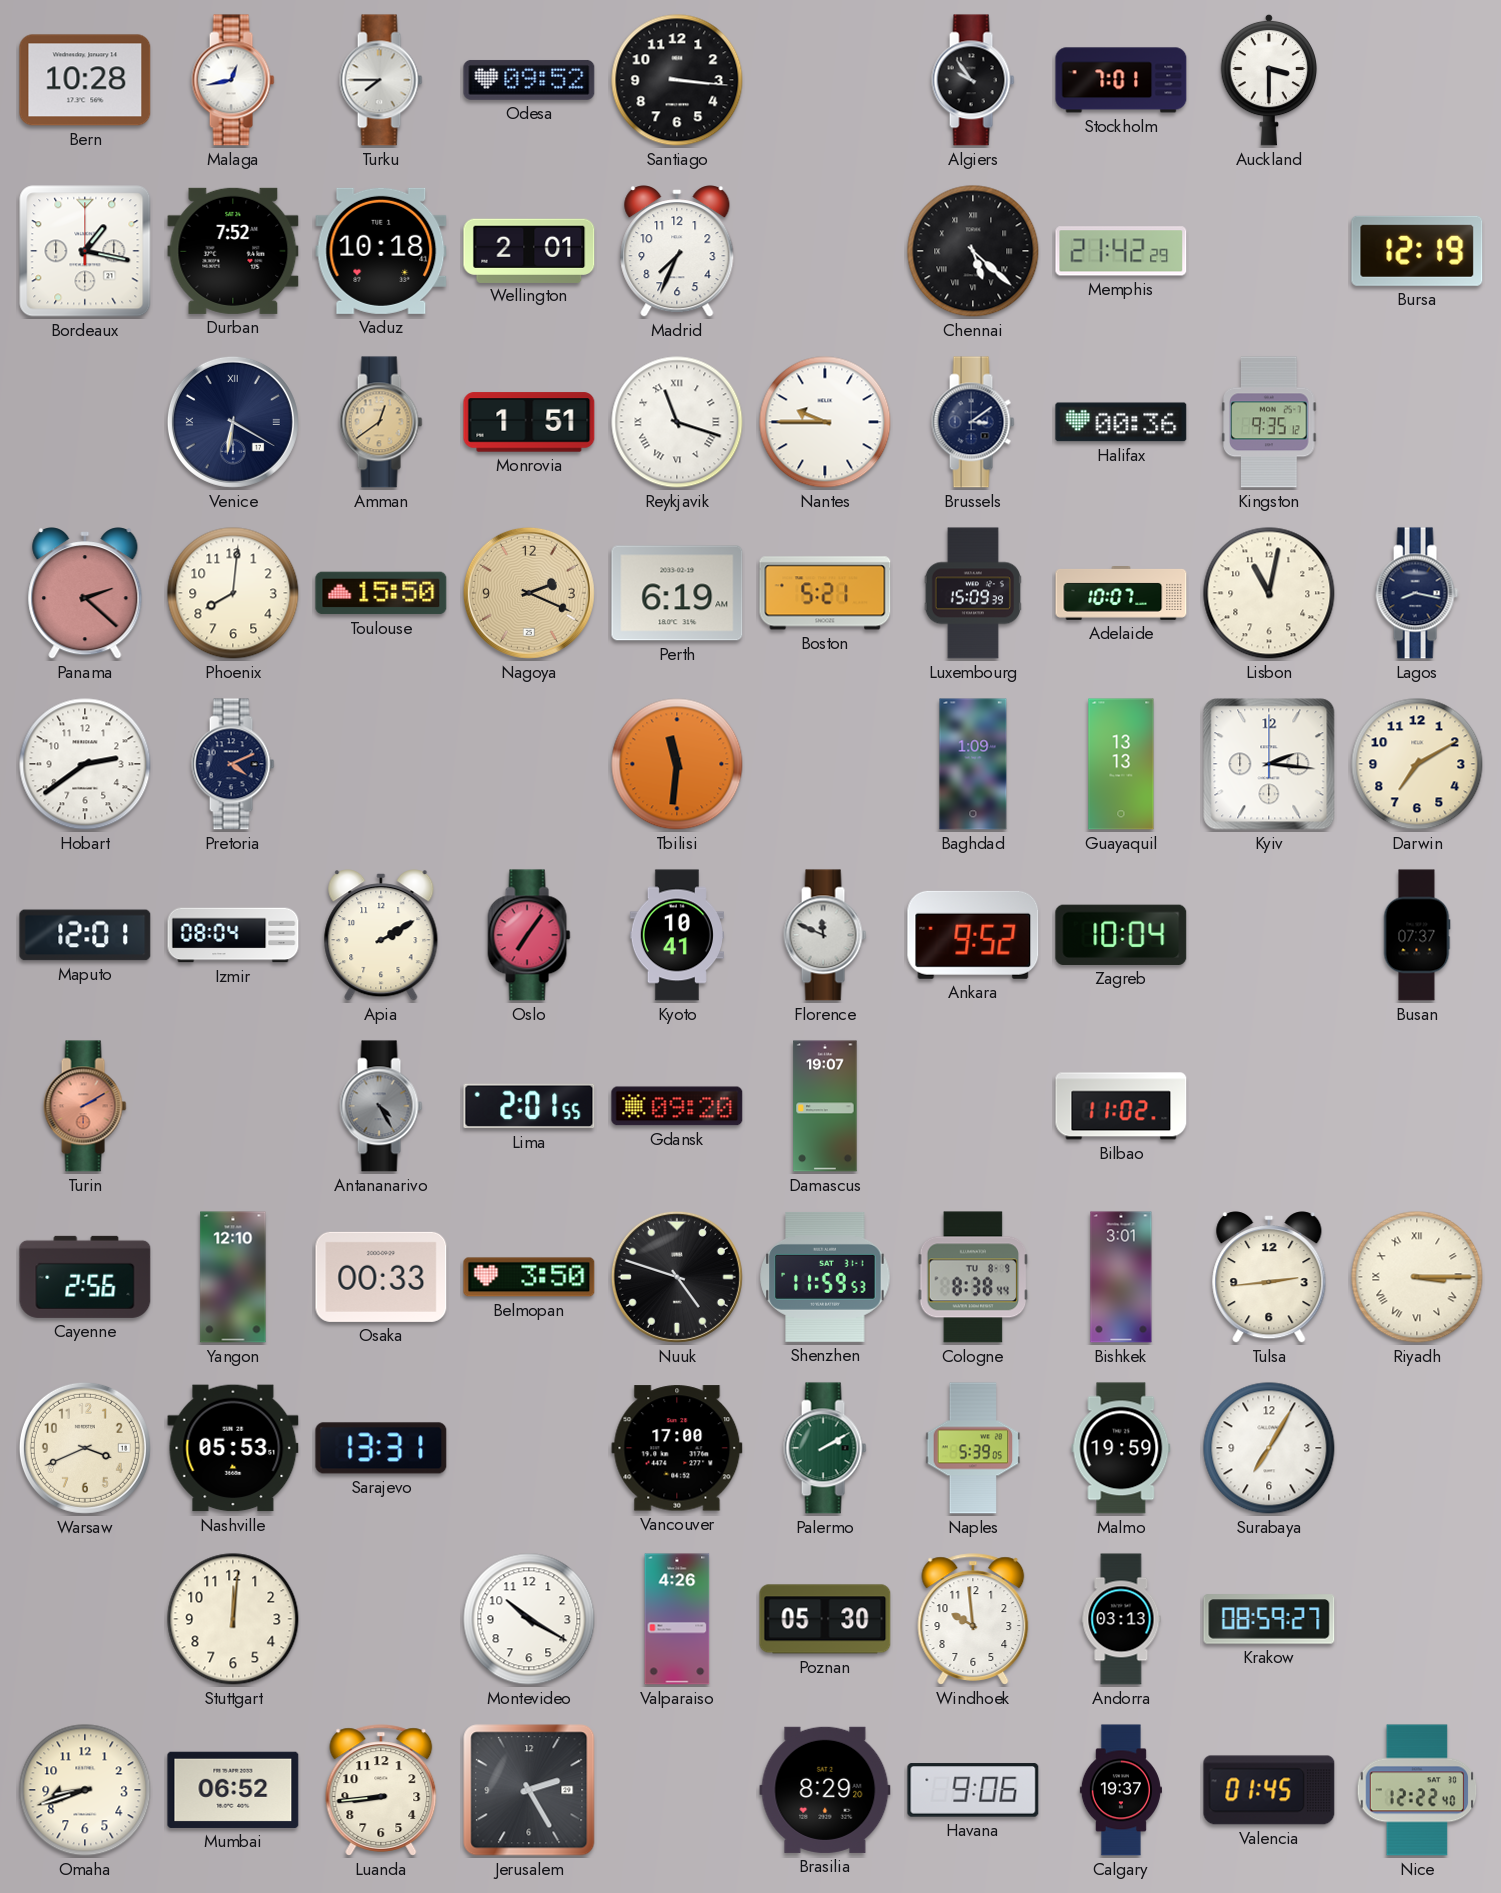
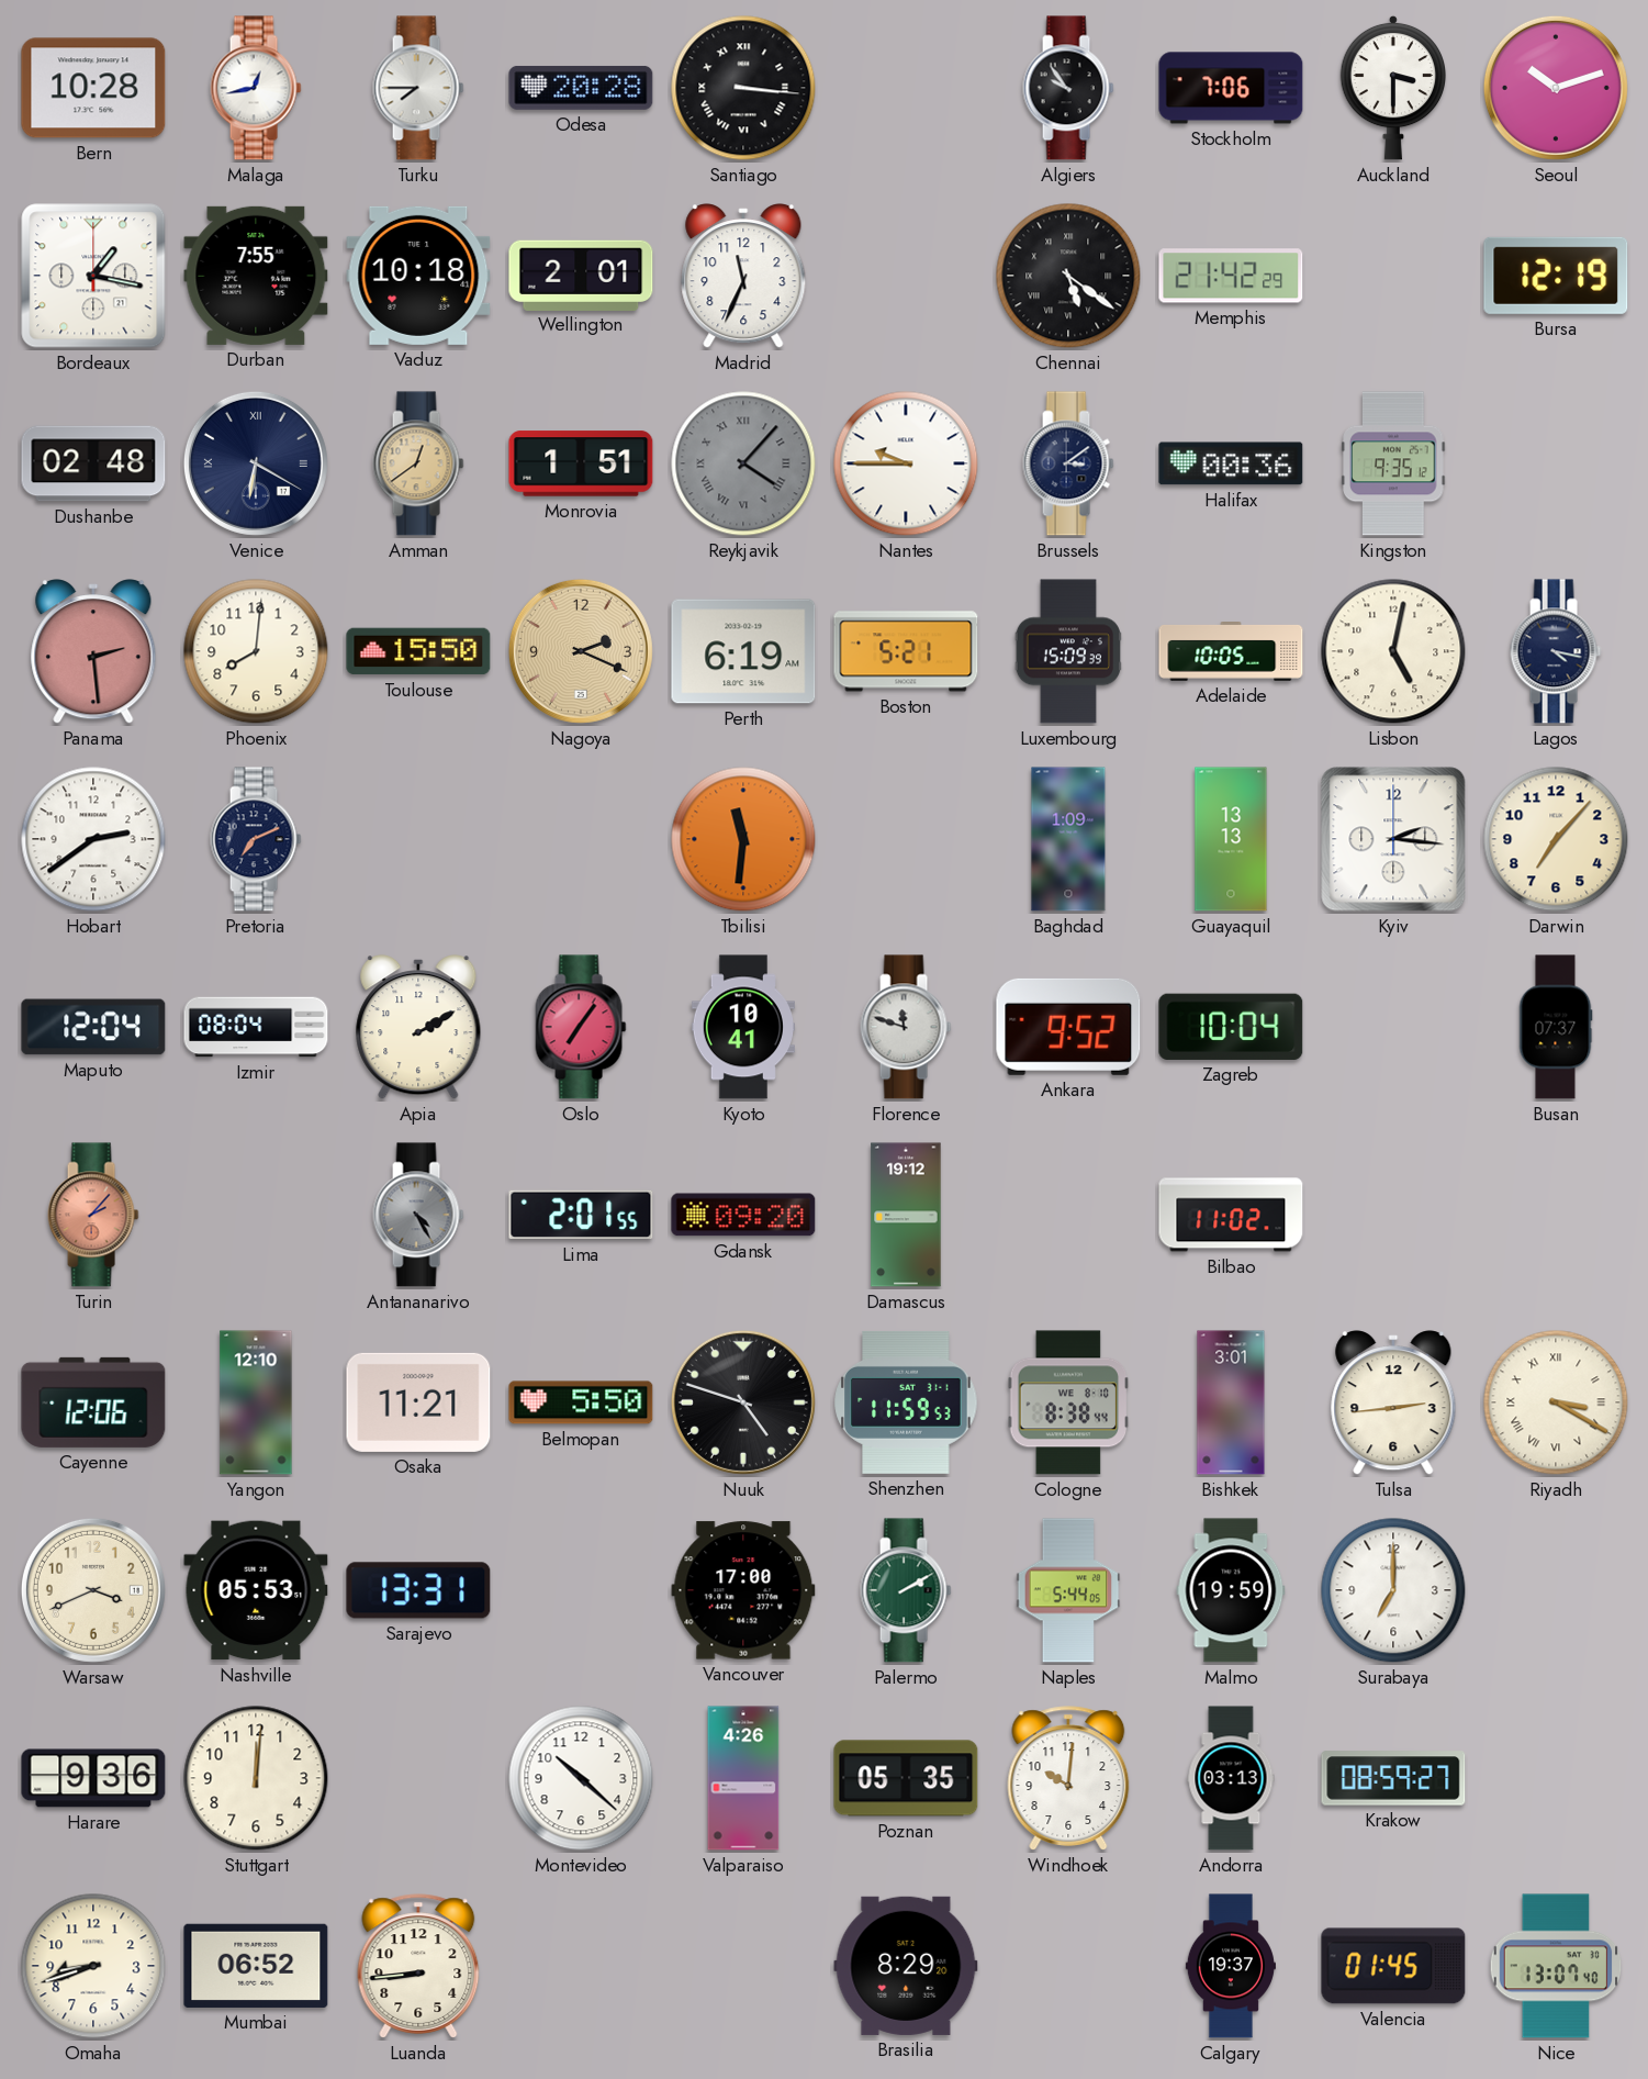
Odesa: 09:52 -> 20:28 (581, 88)
Santiago numerals: Arabic -> Roman (743, 88)
Stockholm: 7:01 -> 7:06 (1231, 88)
Seoul: none -> 10:12 (1556, 88)
Durban: 7:52 -> 7:55 (256, 276)
Madrid: 7:34 -> 11:34 (743, 276)
Chennai: 5:22 -> 5:21 (1068, 276)
Dushanbe: none -> 02:48 (93, 463)
Reykjavik: 11:18 -> 4:07 (743, 463)
Reykjavik dial: white -> grey (743, 463)
Panama: 2:22 -> 2:29 (93, 651)
Adelaide: 10:07 -> 10:05 (1231, 652)
Lisbon: 11:02 -> 5:02 (1393, 651)
Lagos: 8:17 -> 4:17 (1556, 651)
Pretoria: 4:11 -> 7:11 (256, 839)
Darwin: 7:10 -> 7:07 (1556, 839)
Maputo: 12:01 -> 12:04 (93, 1027)
Florence: 11:49 -> 11:48 (906, 1027)
Turin: 2:10 -> 2:07 (93, 1215)
Damascus: 19:07 -> 19:12 (906, 1215)
Cayenne: 2:56 -> 12:06 (93, 1402)
Osaka: 00:33 -> 11:21 (418, 1402)
Belmopan: 3:50 -> 5:50 (581, 1402)
Cologne date: TU 8-9 -> WE 8-10 (1068, 1402)
Riyadh: 3:15 -> 3:20 (1556, 1402)
Naples: 5:39 -> 5:44 (1068, 1590)
Surabaya: 7:05 -> 7:00 (1393, 1590)
Harare: none -> 9:36 (93, 1778)
Montevideo: 10:20 -> 10:22 (581, 1778)
Poznan: 05:30 -> 05:35 (906, 1778)
Windhoek: 9:59 -> 10:01 (1068, 1778)
Jerusalem: 2:25 -> none (529, 1790)
Havana: 9:06 -> none (973, 1790)
Nice: 12:22 -> 13:07 (1556, 1966)
